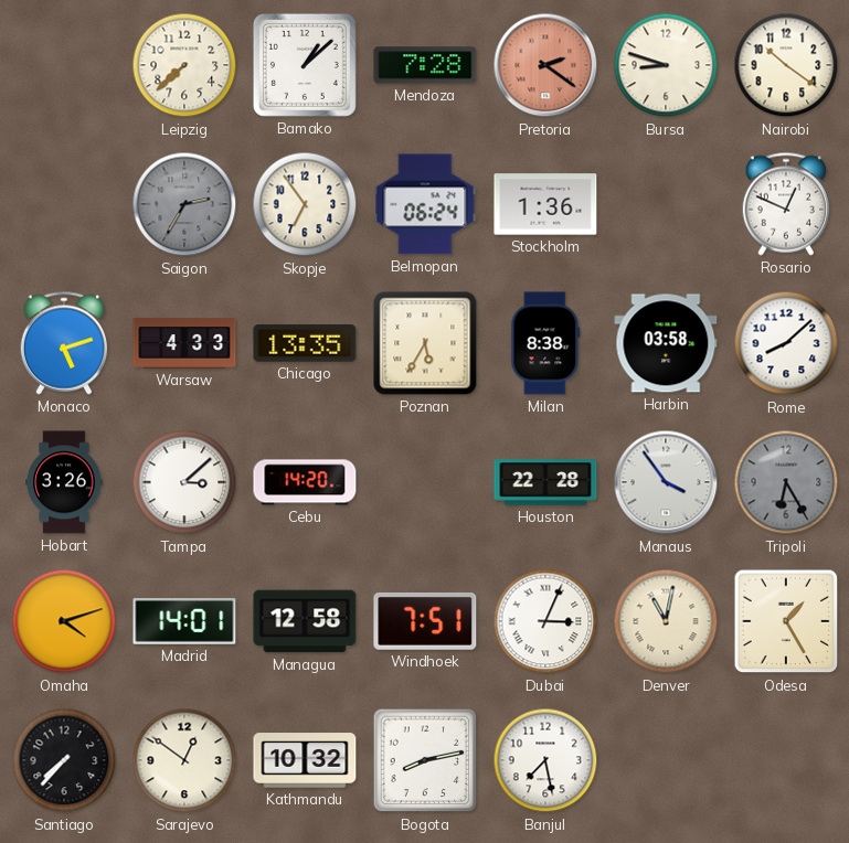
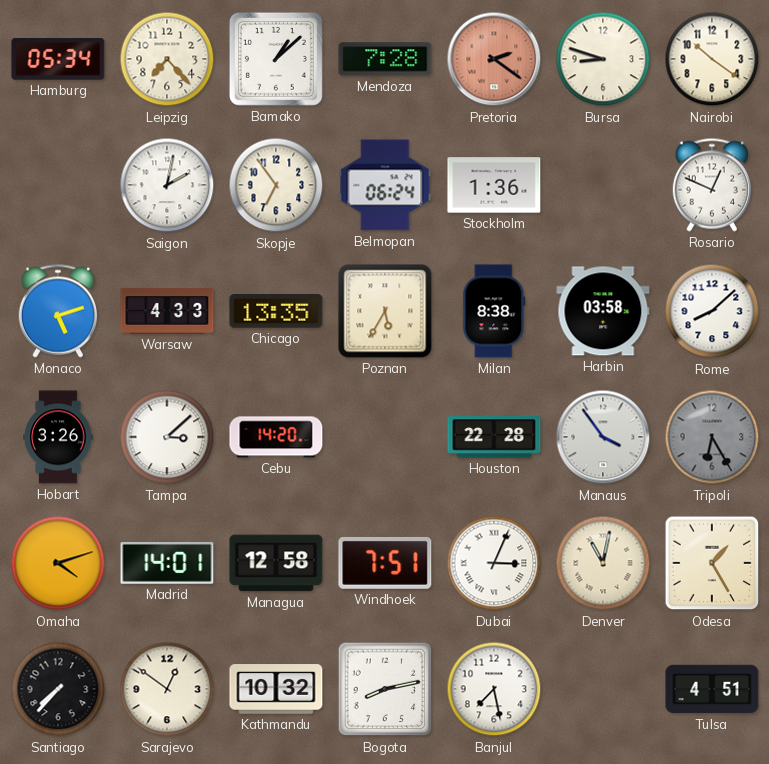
Hamburg: none -> 05:34 (58, 59)
Leipzig: 7:38 -> 7:23 (167, 59)
Saigon: 2:35 -> 2:02 (167, 185)
Saigon dial: grey -> white (167, 185)
Tulsa: none -> 4:51 (712, 689)
